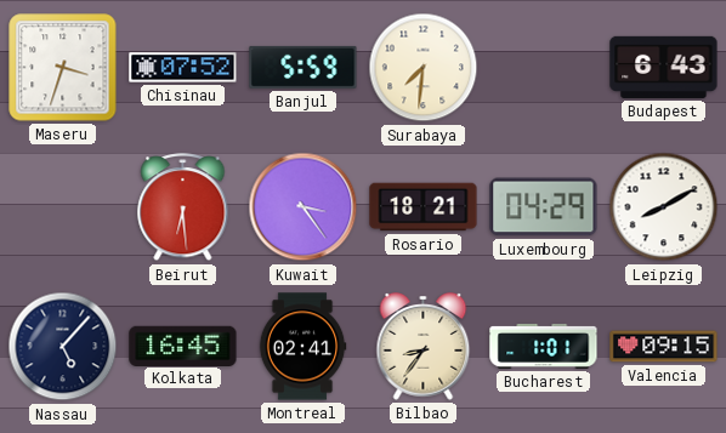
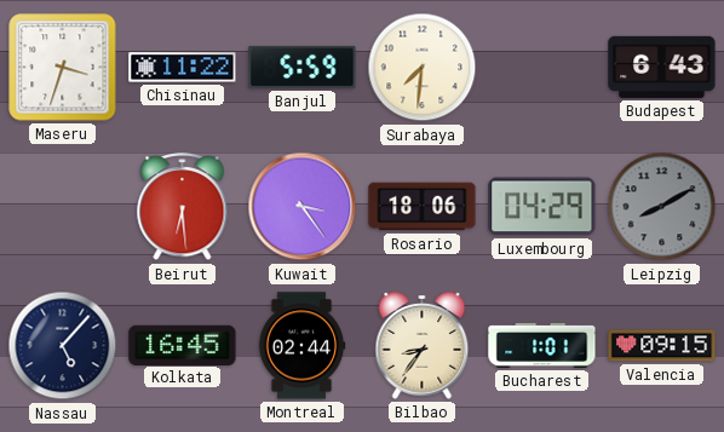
Chisinau: 07:52 -> 11:22 (183, 68)
Rosario: 18:21 -> 18:06 (423, 207)
Leipzig dial: white -> grey (662, 207)
Montreal: 02:41 -> 02:44 (301, 346)
